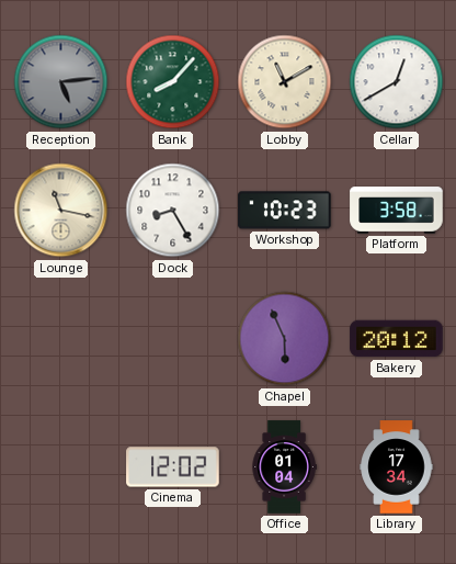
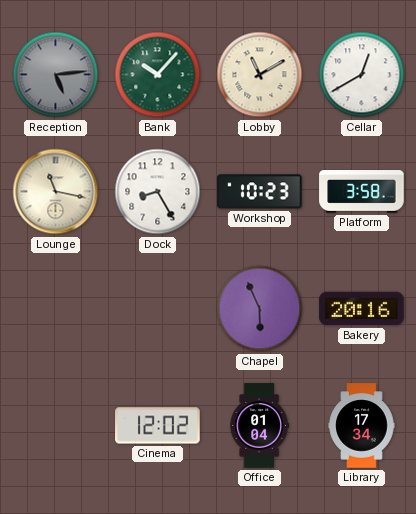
Bank: 8:07 -> 10:07 (158, 75)
Bakery: 20:12 -> 20:16 (362, 309)
